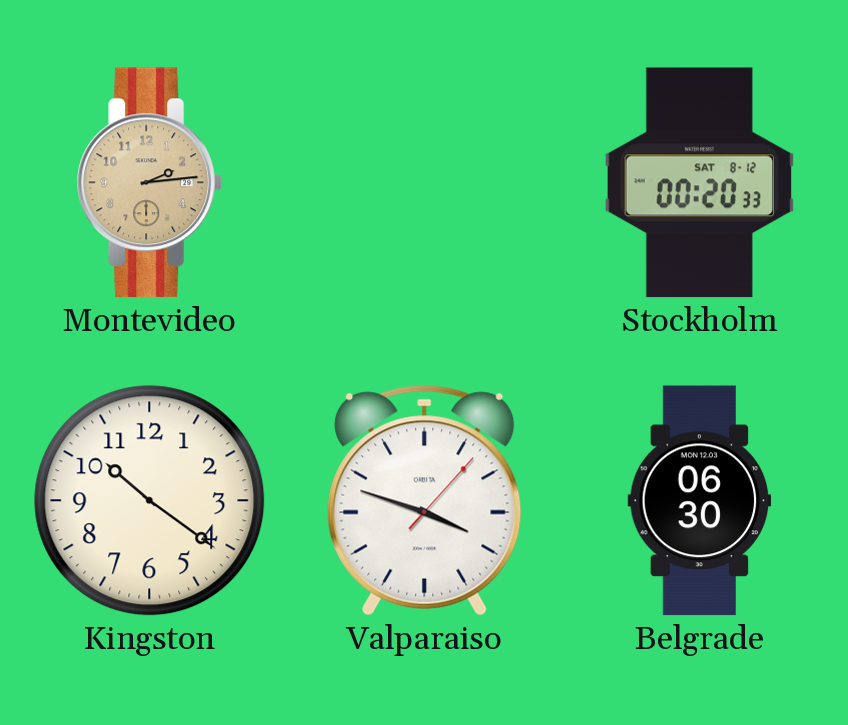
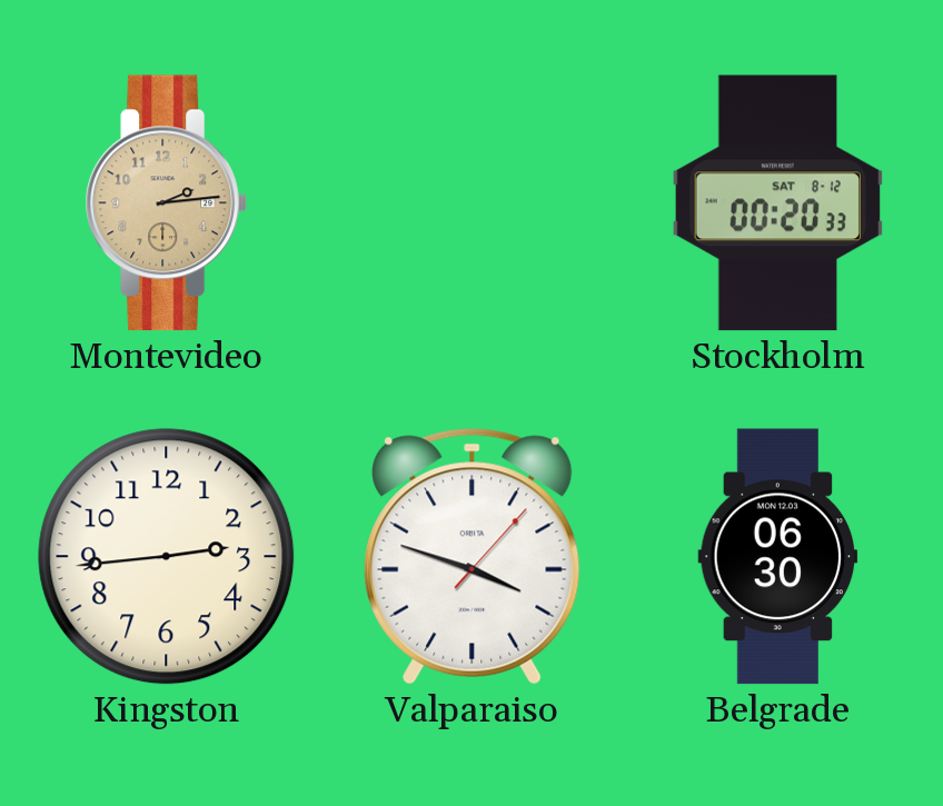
Kingston: 10:21 -> 2:44 (167, 557)
